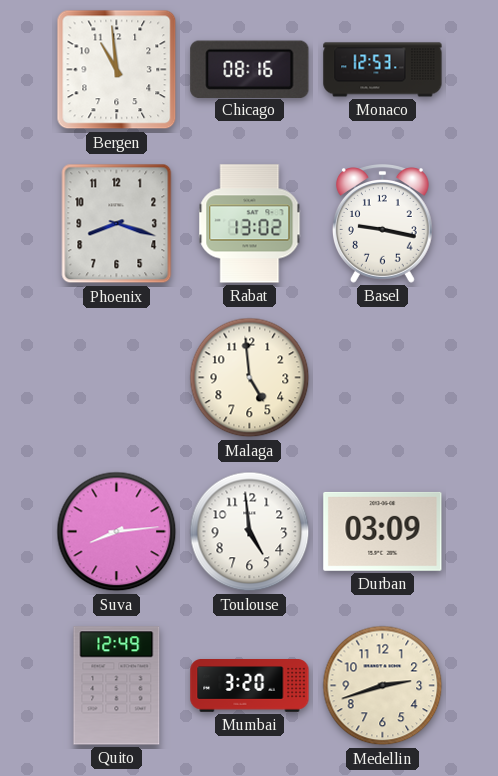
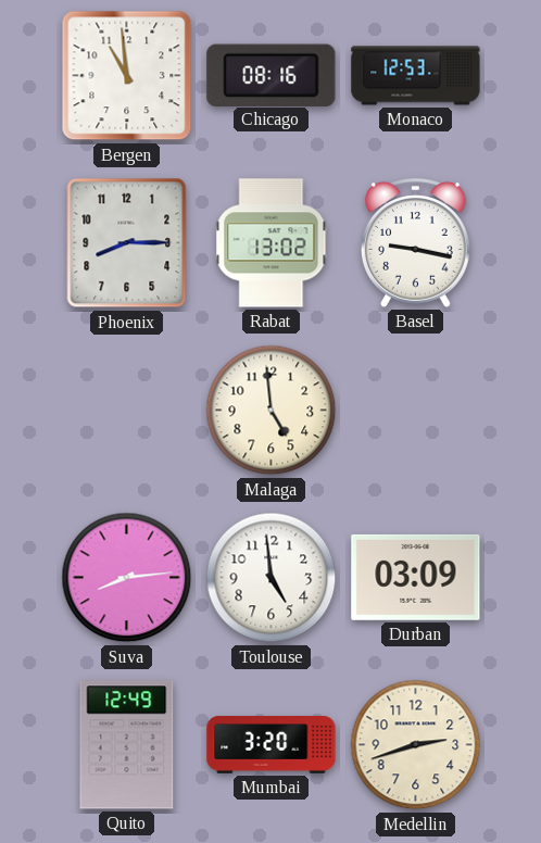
Phoenix: 8:18 -> 8:15 (127, 243)
